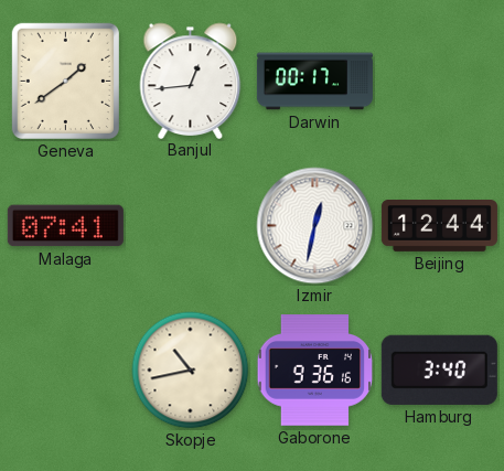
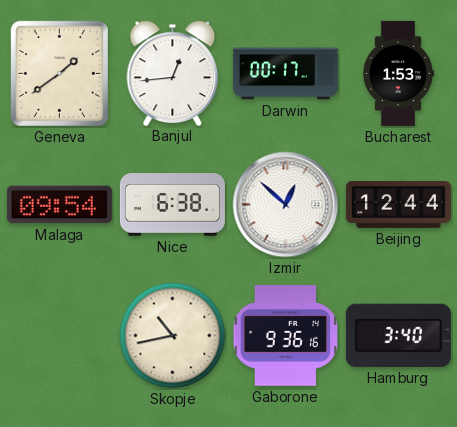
Bucharest: none -> 1:53 (398, 73)
Malaga: 07:41 -> 09:54 (59, 205)
Nice: none -> 6:38 (172, 205)
Izmir: 12:32 -> 12:52 (286, 205)
